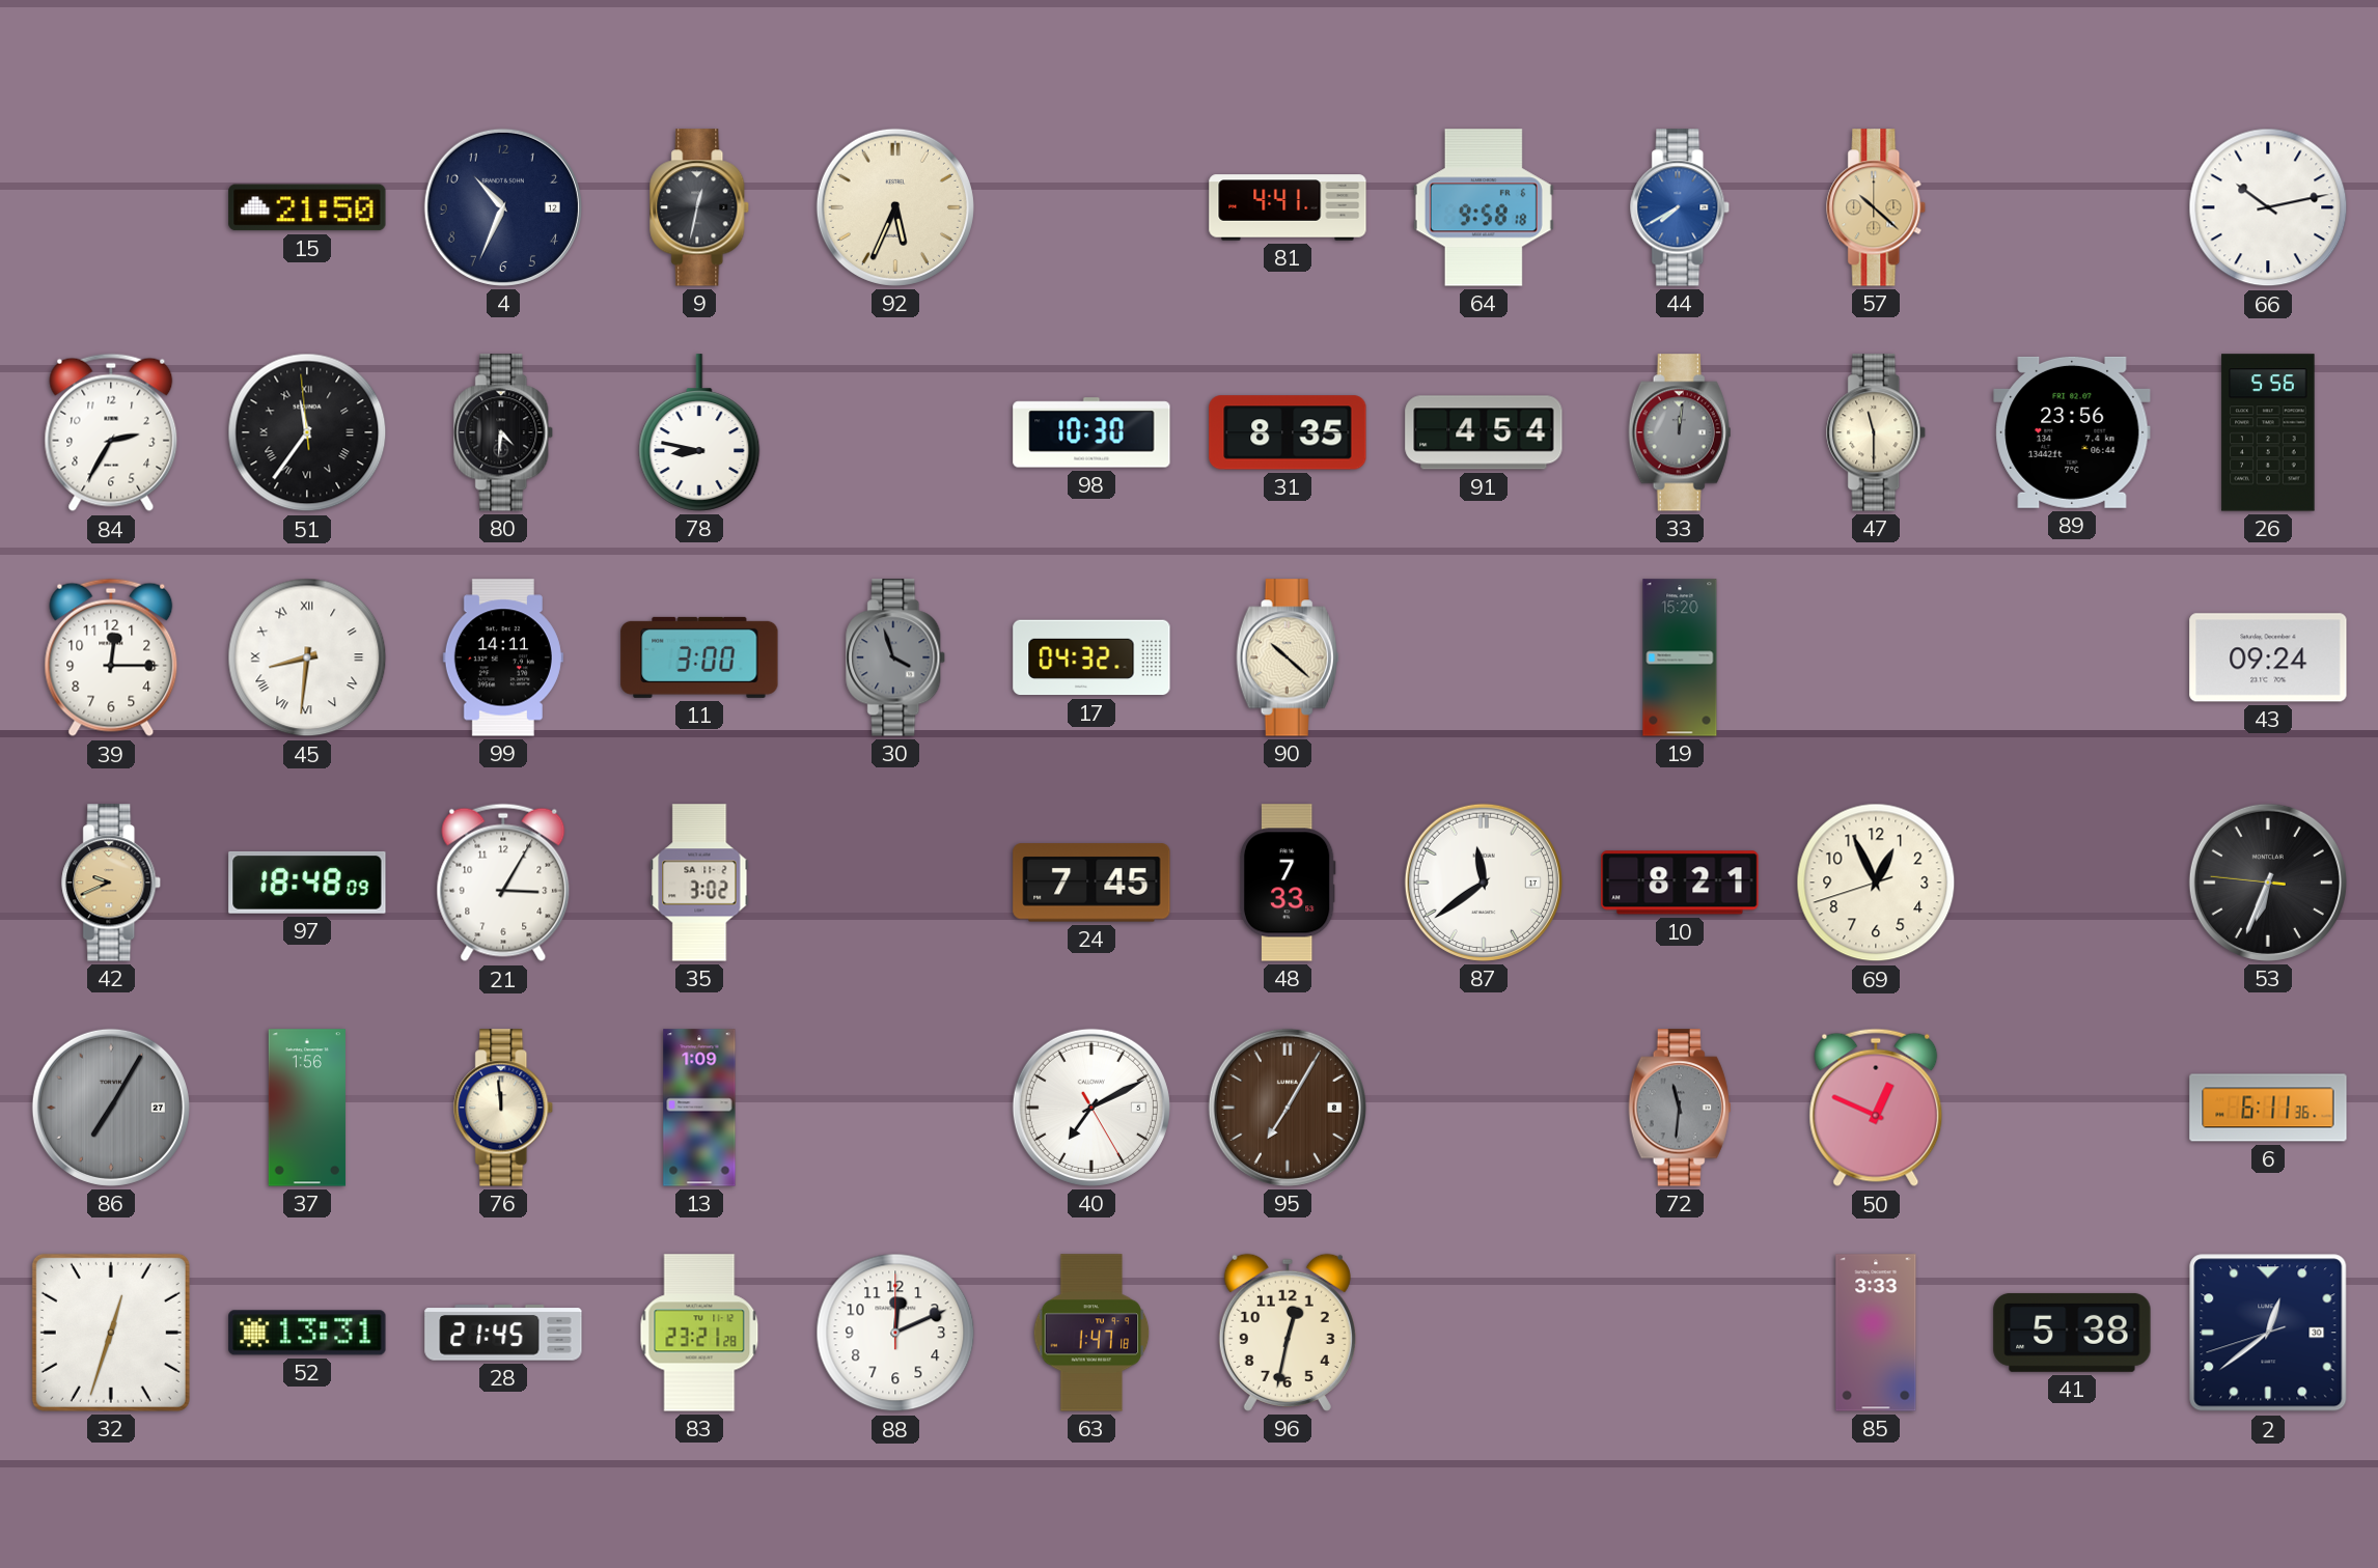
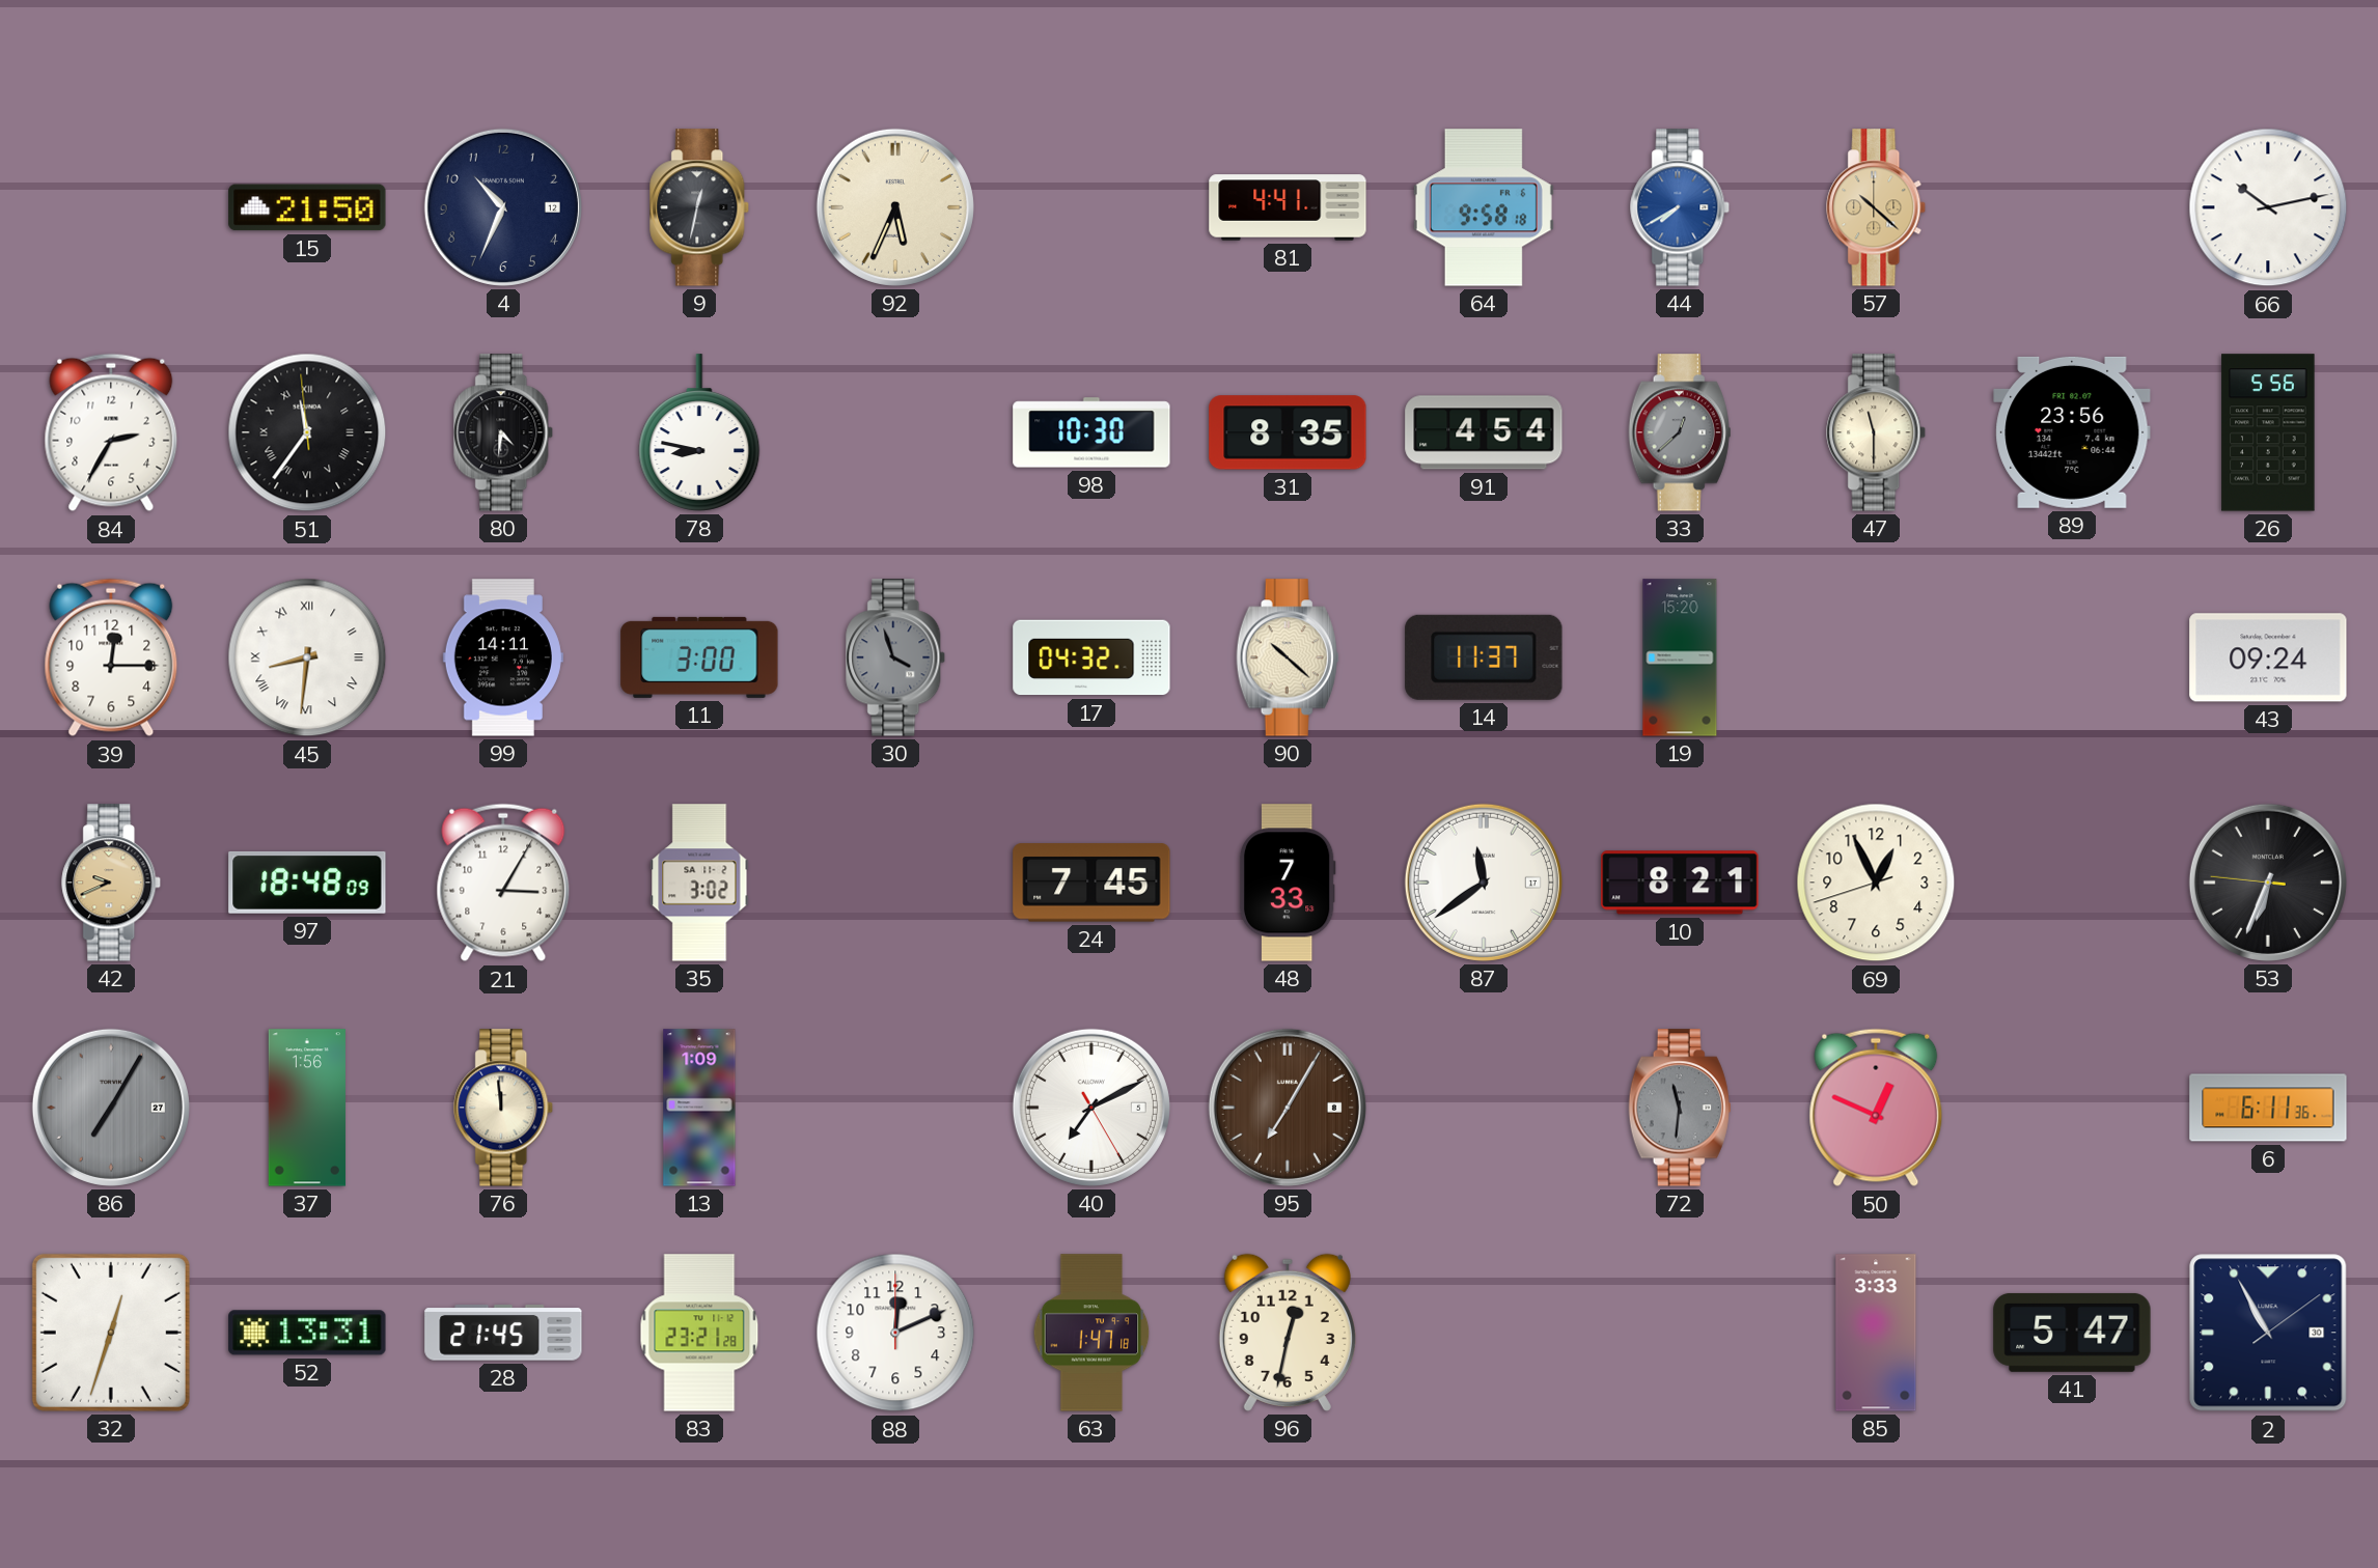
33: 12:01 -> 12:38 (1680, 432)
14: none -> 11:37 (1484, 657)
41: 5:38 -> 5:47 (2072, 1333)
2: 12:38 -> 10:55 (2268, 1333)
